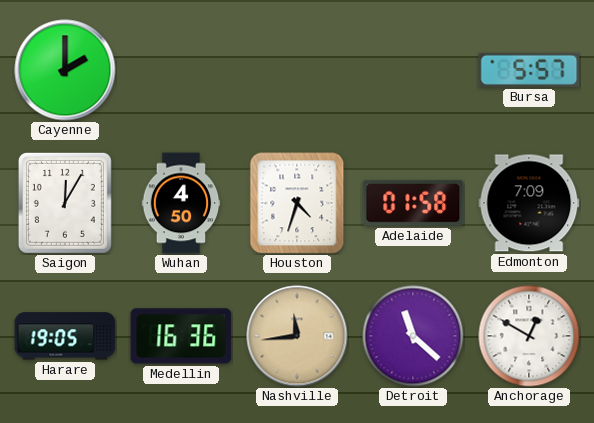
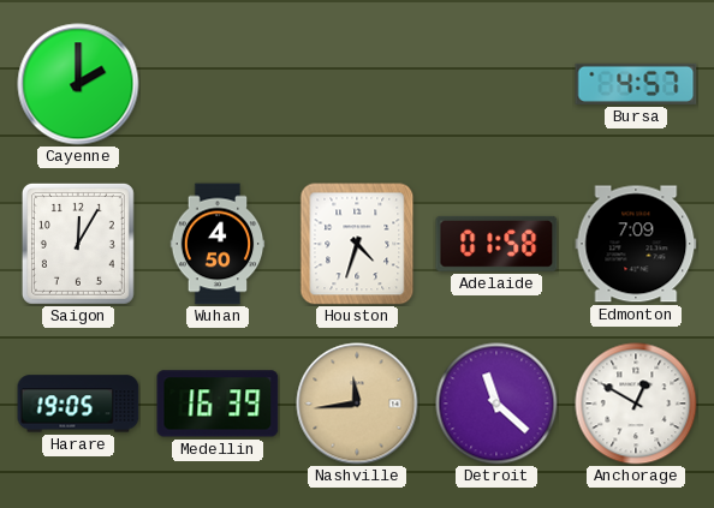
Bursa: 5:57 -> 4:57 (636, 84)
Medellin: 16:36 -> 16:39 (218, 404)
